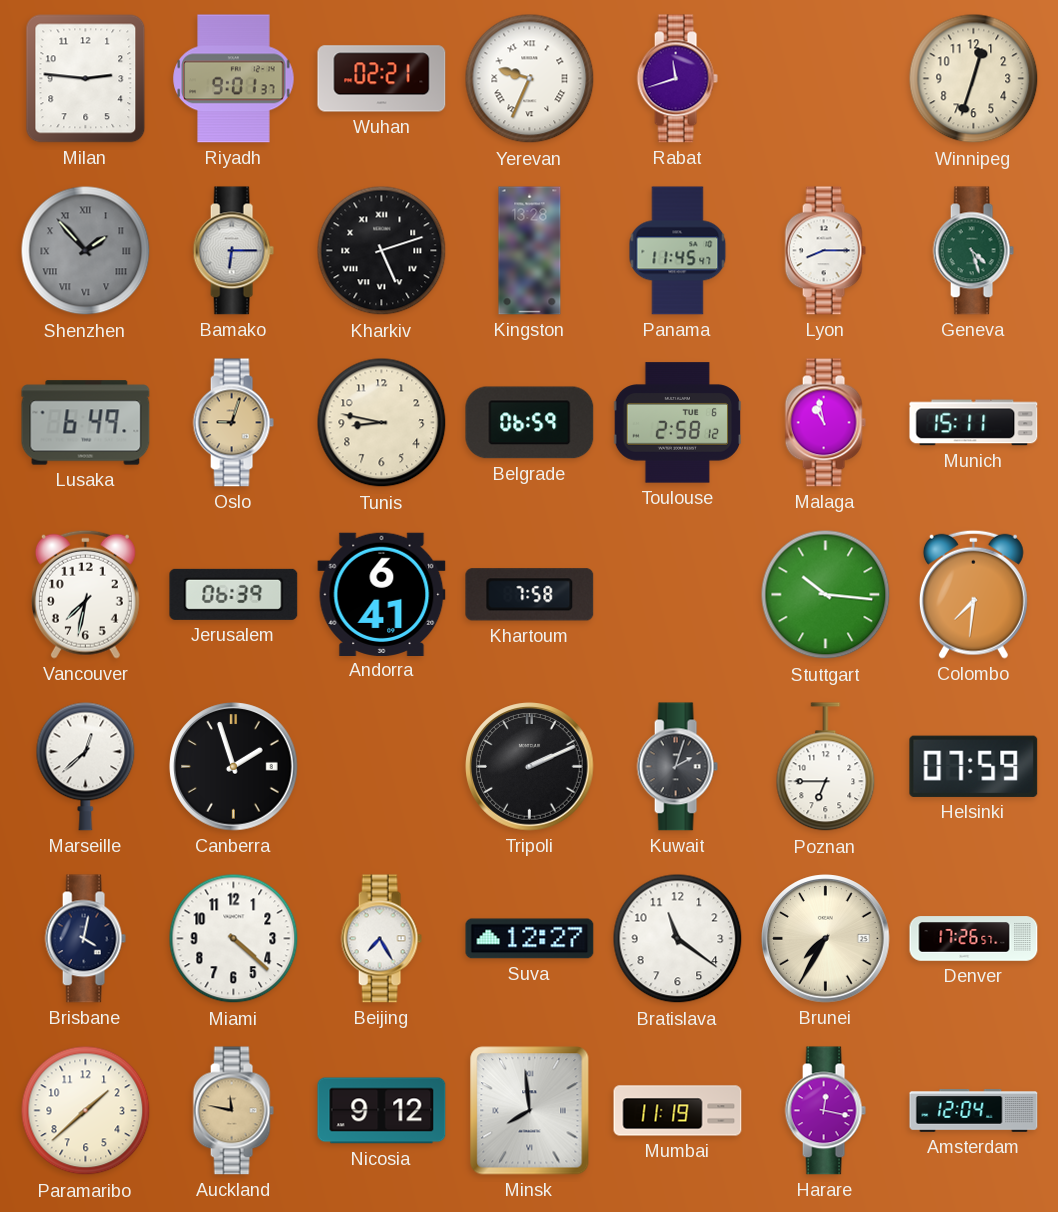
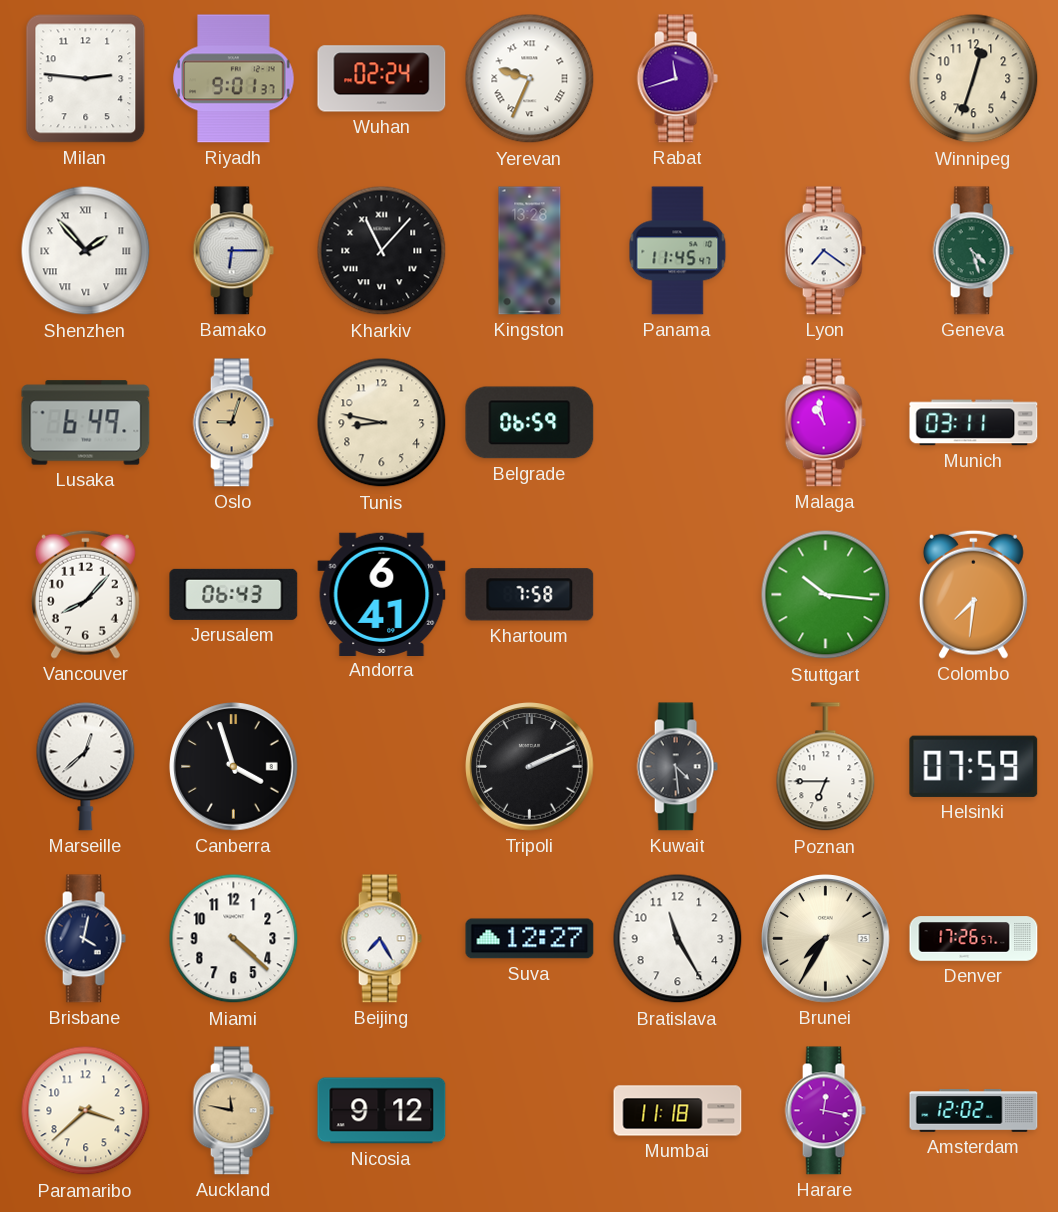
Wuhan: 02:21 -> 02:24 (382, 79)
Shenzhen dial: grey -> white (86, 251)
Kharkiv: 5:12 -> 11:07 (382, 251)
Lyon: 8:15 -> 7:21 (825, 251)
Toulouse: 2:58 -> none (677, 423)
Munich: 15:11 -> 03:11 (974, 423)
Vancouver: 7:32 -> 8:07 (85, 594)
Jerusalem: 06:39 -> 06:43 (234, 594)
Canberra: 1:57 -> 3:57 (234, 767)
Kuwait: 2:03 -> 4:29 (677, 767)
Bratislava: 11:21 -> 11:25 (678, 939)
Paramaribo: 1:38 -> 3:38 (86, 1111)
Minsk: 7:59 -> none (530, 1111)
Mumbai: 11:19 -> 11:18 (678, 1111)
Amsterdam: 12:04 -> 12:02 (974, 1111)
